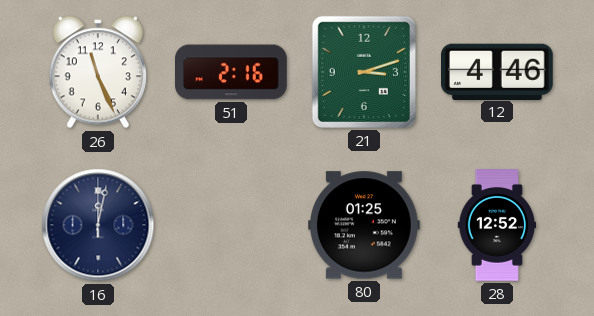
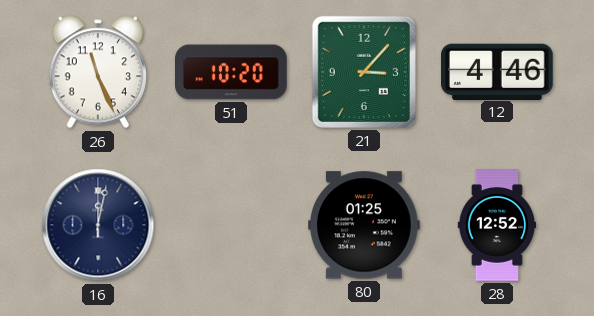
51: 2:16 -> 10:20 (232, 72)
21: 3:12 -> 3:07 (364, 72)
